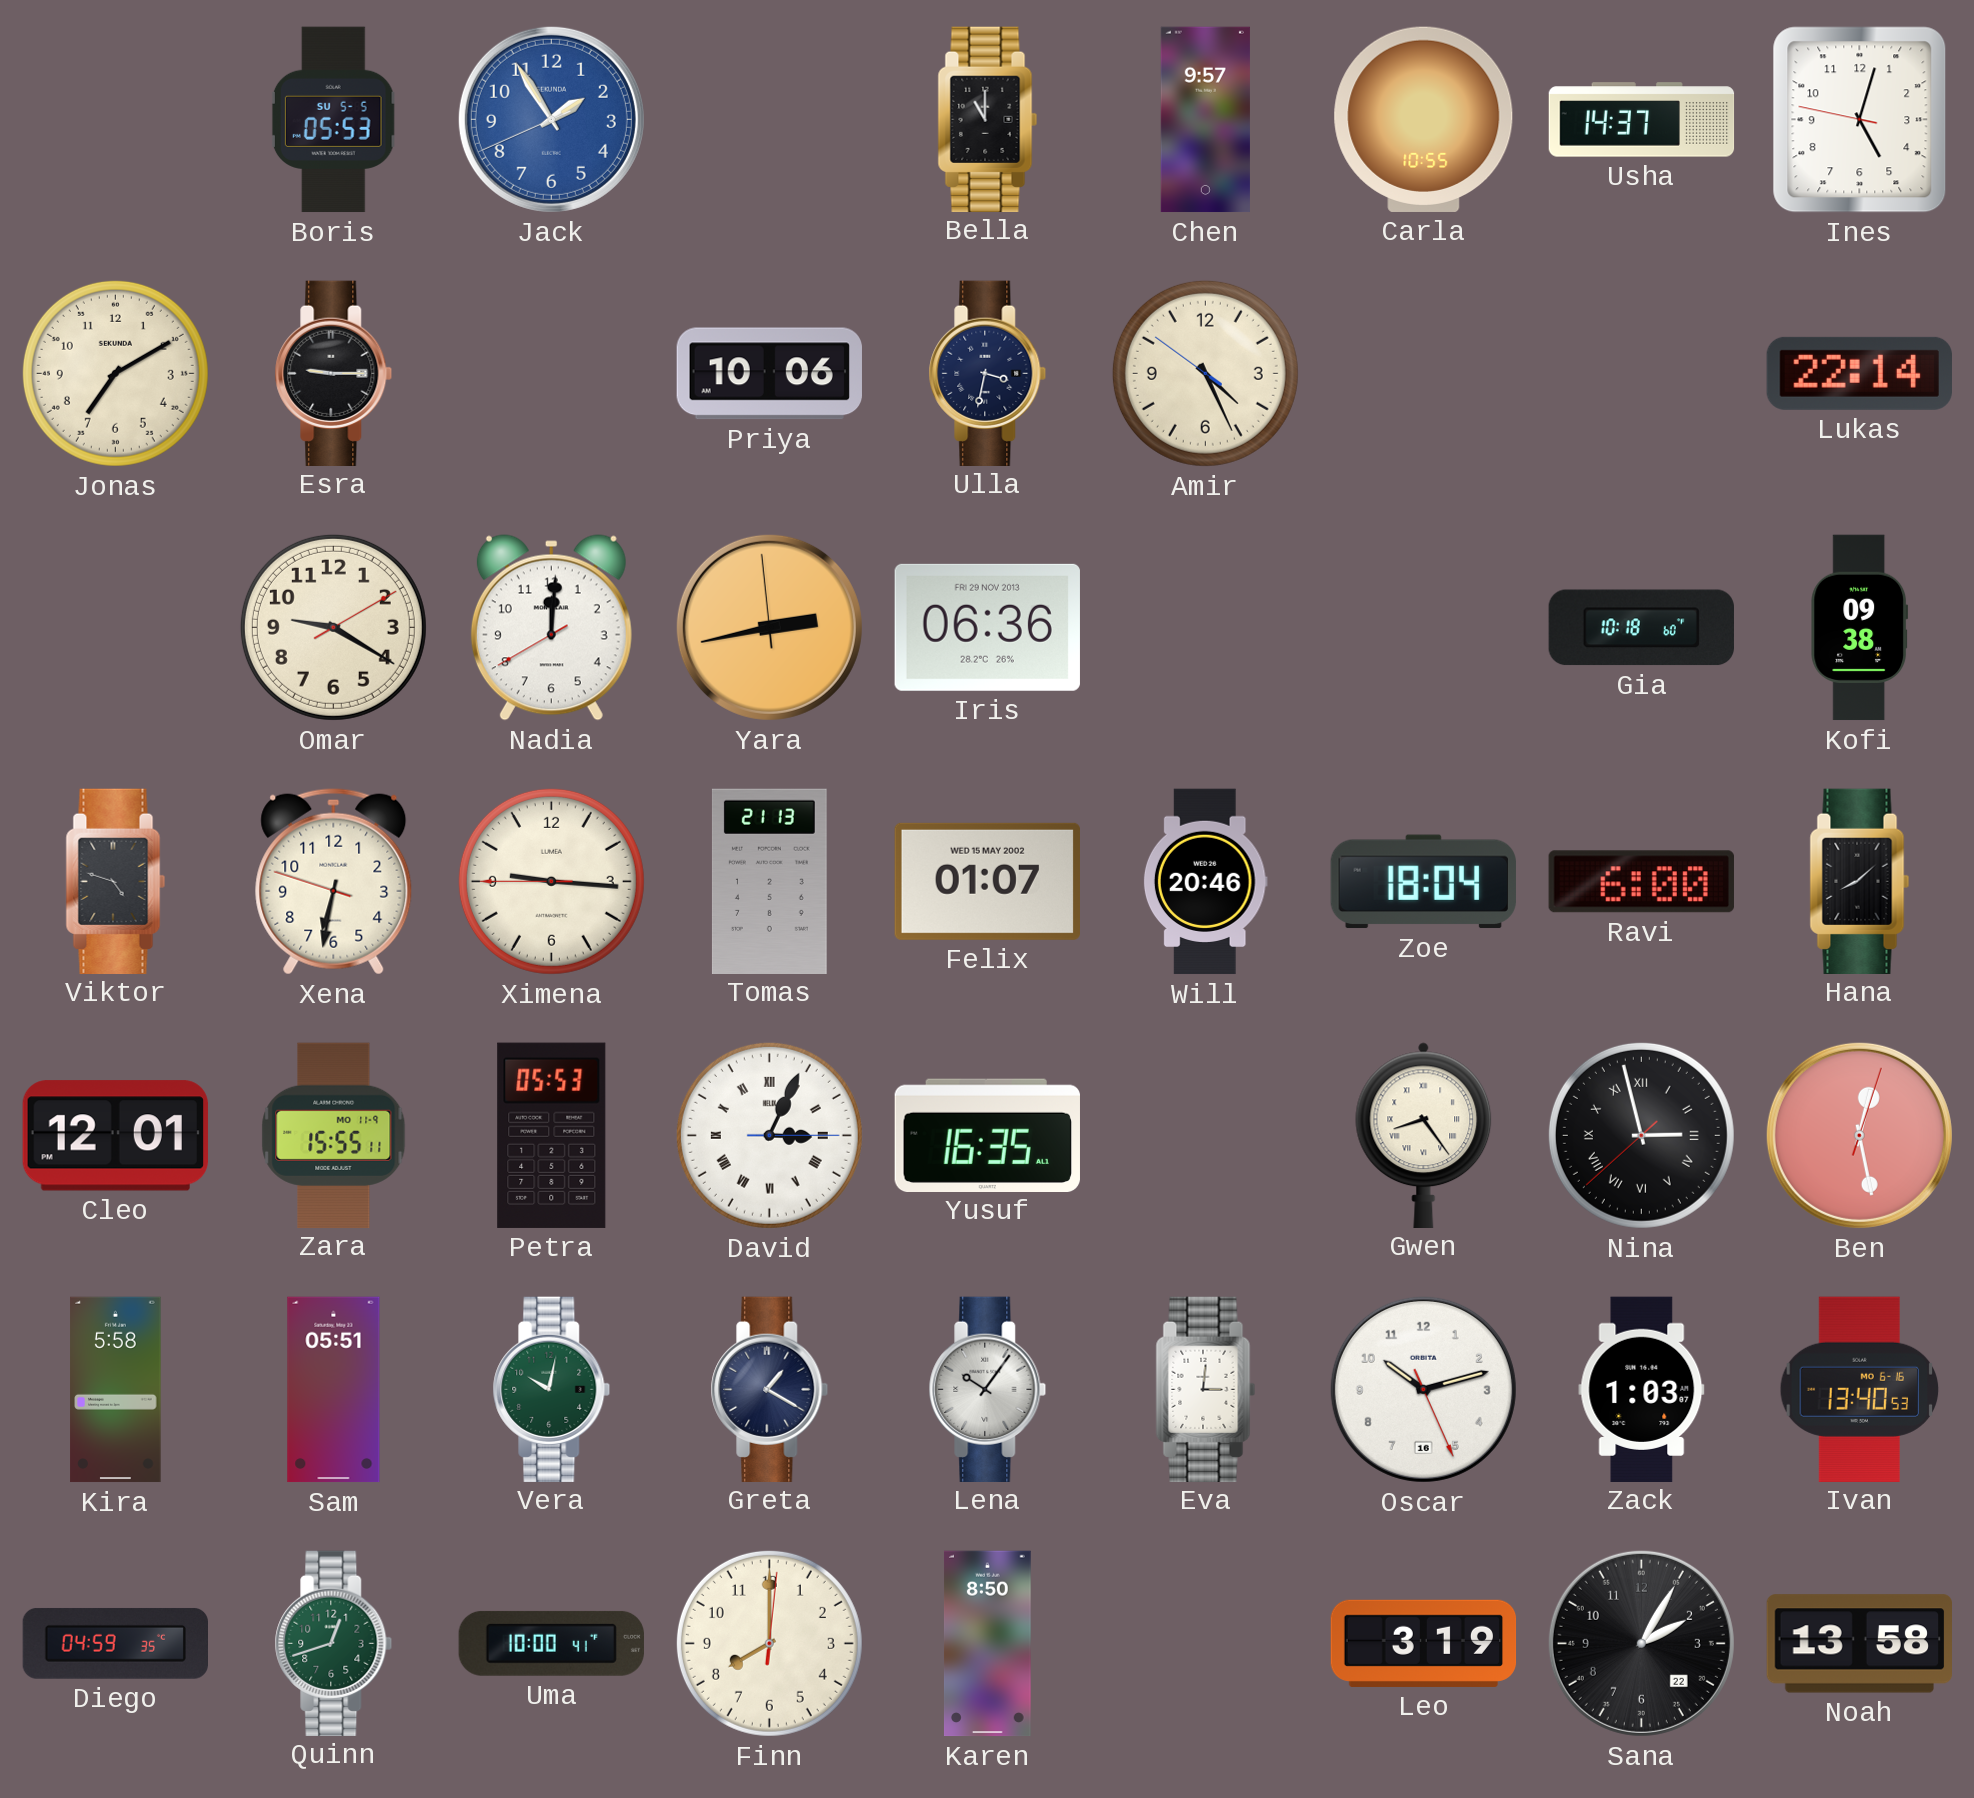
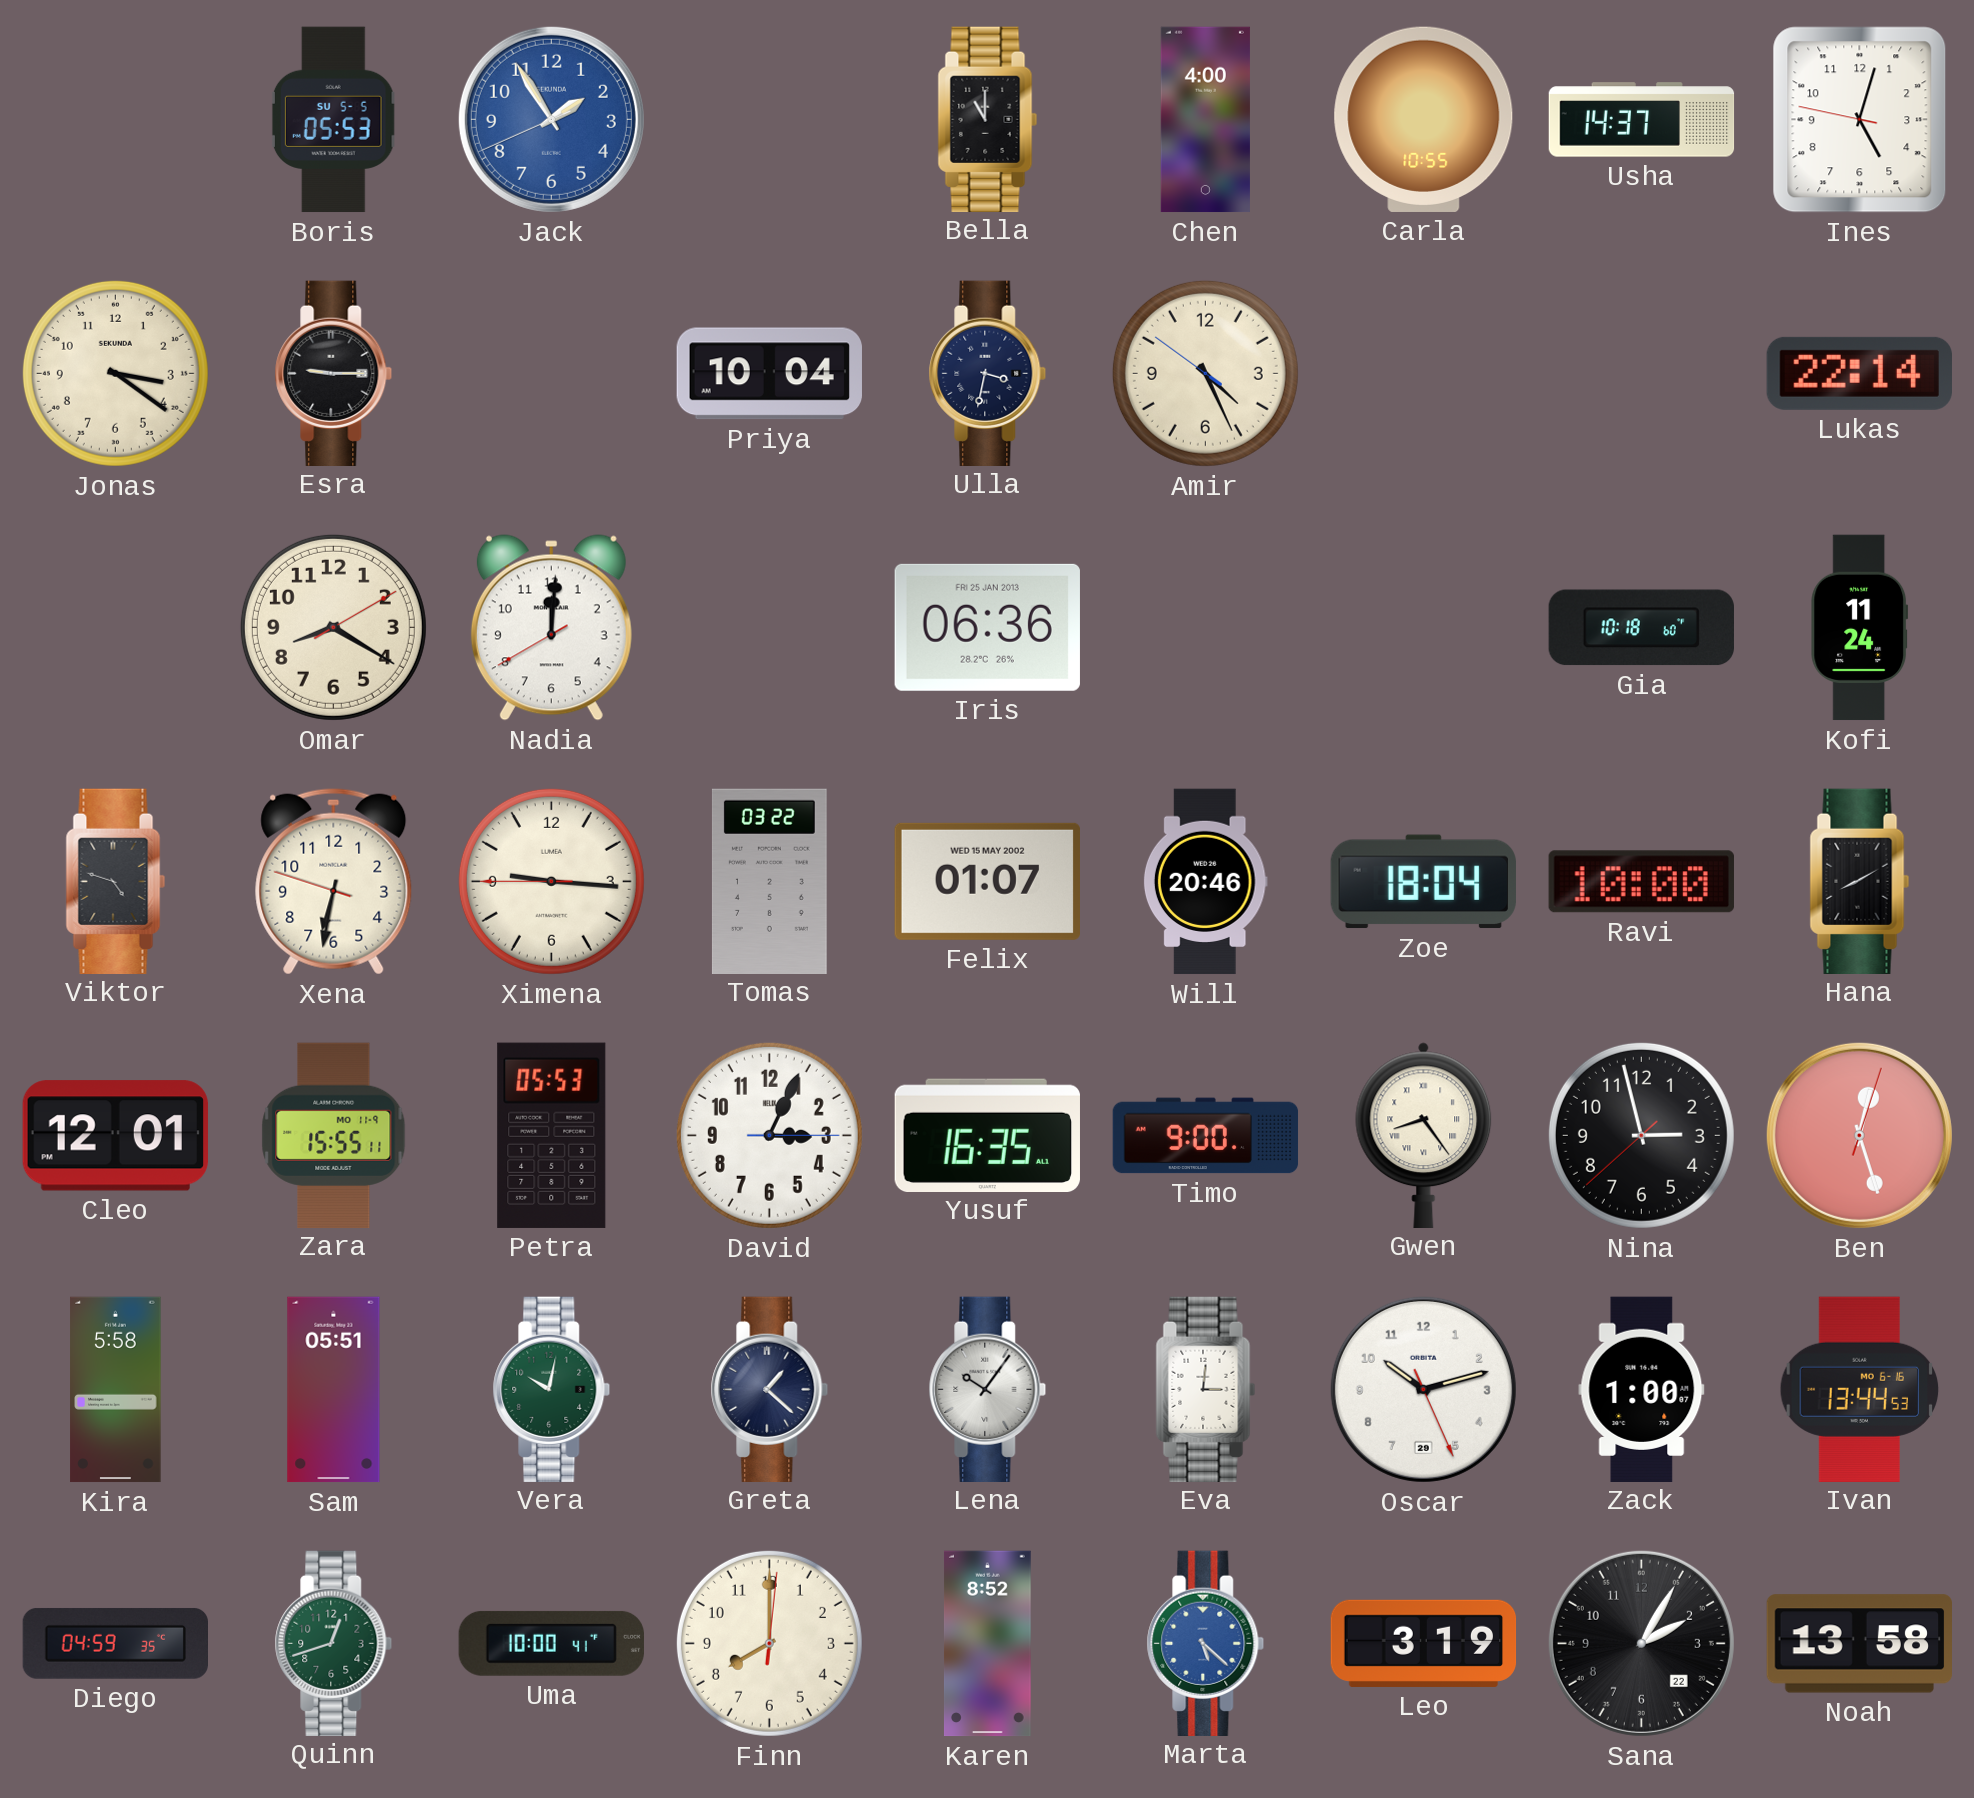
Chen: 9:57 -> 4:00 (1205, 120)
Jonas: 7:10 -> 3:21 (115, 373)
Priya: 10:06 -> 10:04 (769, 374)
Omar: 9:20 -> 8:20 (333, 627)
Yara: 2:42 -> none (769, 627)
Iris date: FRI 29 NOV 2013 -> FRI 25 JAN 2013 (987, 627)
Kofi: 09:38 -> 11:24 (1860, 628)
Tomas: 21:13 -> 03:22 (769, 881)
Ravi: 6:00 -> 10:00 (1641, 882)
Hana: 8:08 -> 8:10 (1860, 881)
David numerals: Roman -> Arabic (769, 1135)
Timo: none -> 9:00 (1206, 1136)
Nina numerals: Roman -> Arabic (1641, 1135)
Ben: 12:28 -> 12:27 (1859, 1135)
Greta: 1:20 -> 1:22 (770, 1389)
Oscar date: 16 -> 29 (1423, 1389)
Zack: 1:03 -> 1:00 (1642, 1389)
Ivan: 13:40 -> 13:44 (1860, 1389)
Karen: 8:50 -> 8:52 (988, 1644)
Marta: none -> 5:22 (1206, 1643)
